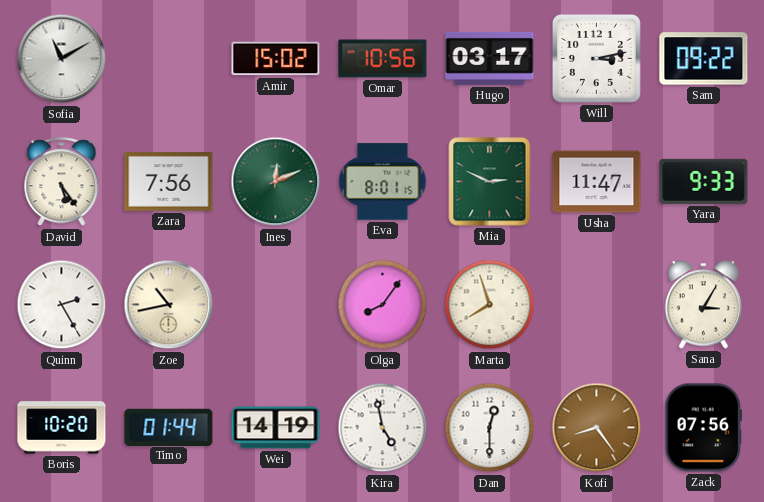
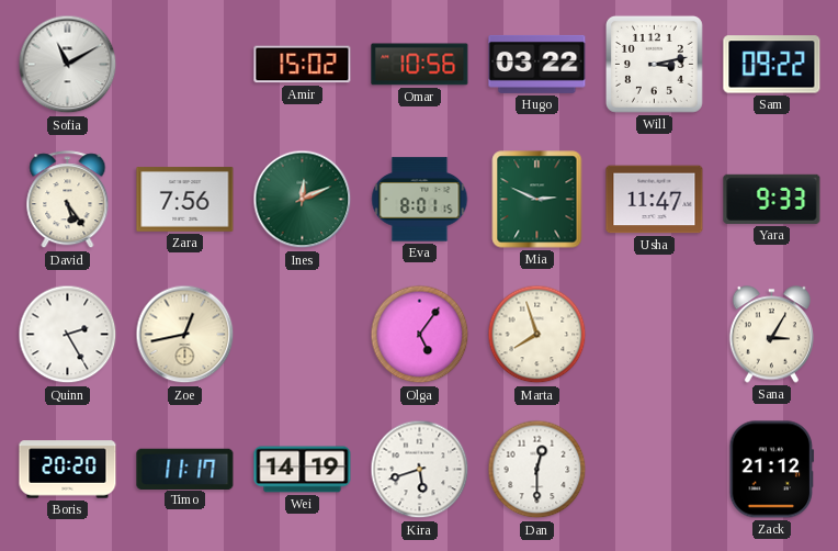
Hugo: 03:17 -> 03:22 (537, 64)
Zoe: 10:43 -> 12:43 (185, 335)
Olga: 8:06 -> 5:06 (420, 335)
Boris: 10:20 -> 20:20 (68, 470)
Timo: 01:44 -> 11:17 (185, 469)
Kira: 4:58 -> 5:42 (420, 470)
Kofi: 8:24 -> none (597, 428)
Zack: 07:56 -> 21:12 (772, 470)
